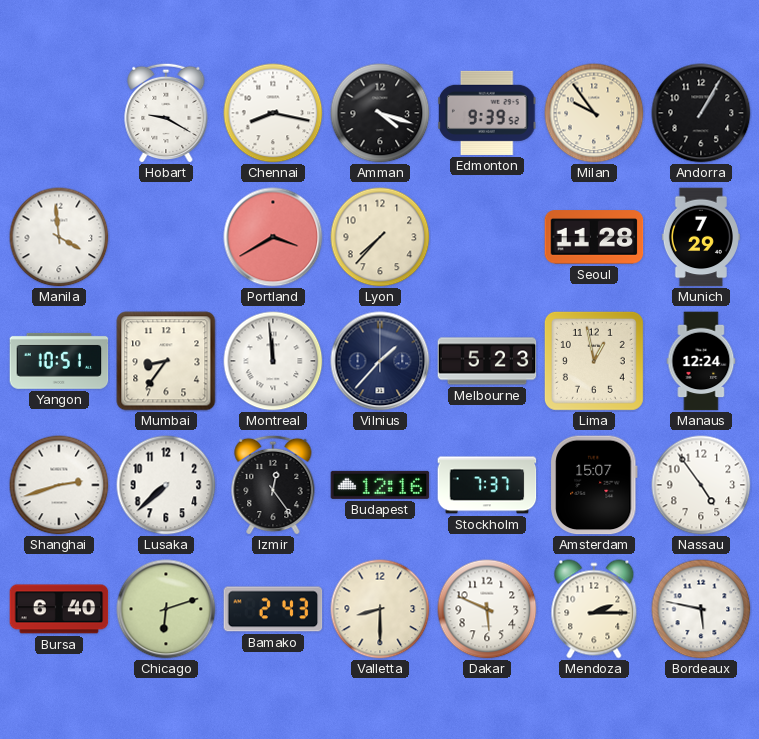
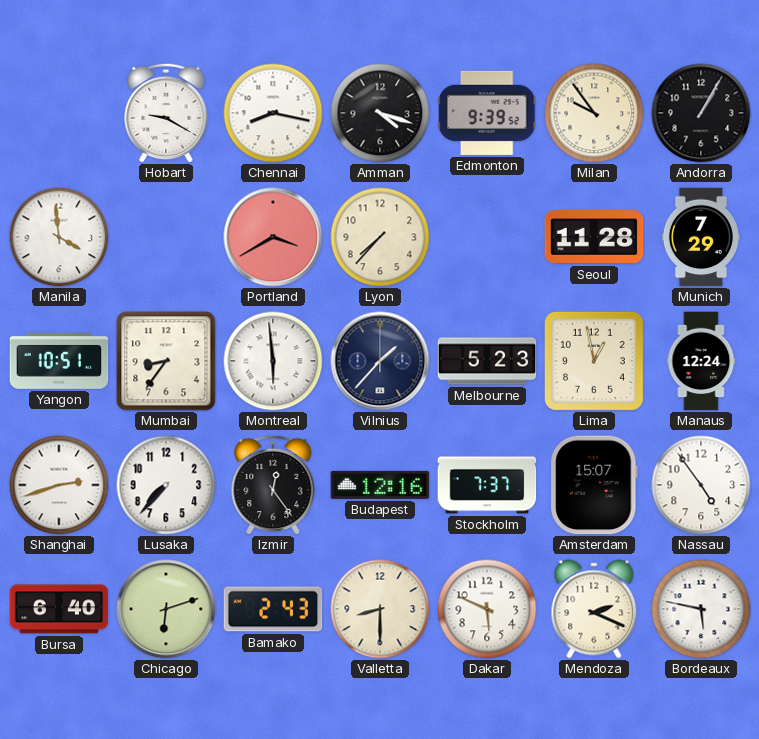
Montreal: 11:59 -> 5:59 (273, 361)
Lusaka: 7:38 -> 7:37 (166, 485)
Mendoza: 2:15 -> 2:19 (594, 609)
